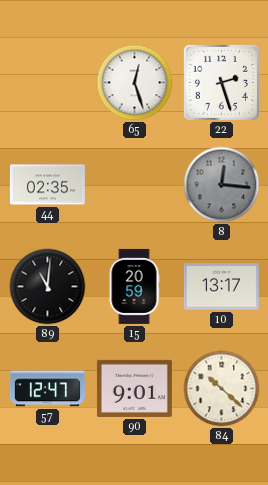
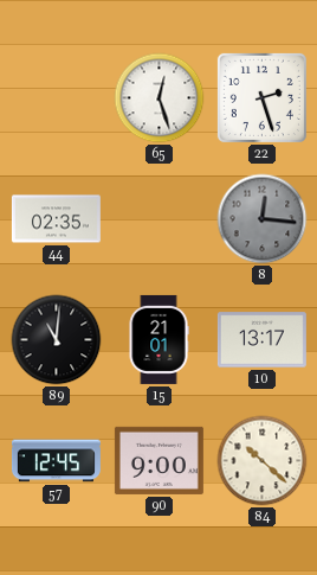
15: 20:59 -> 21:01 (158, 339)
57: 12:47 -> 12:45 (56, 461)
90: 9:01 -> 9:00 (158, 460)
